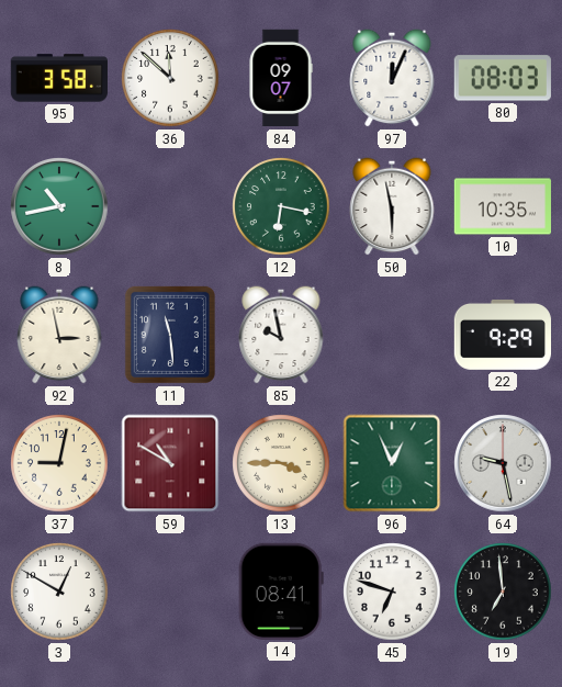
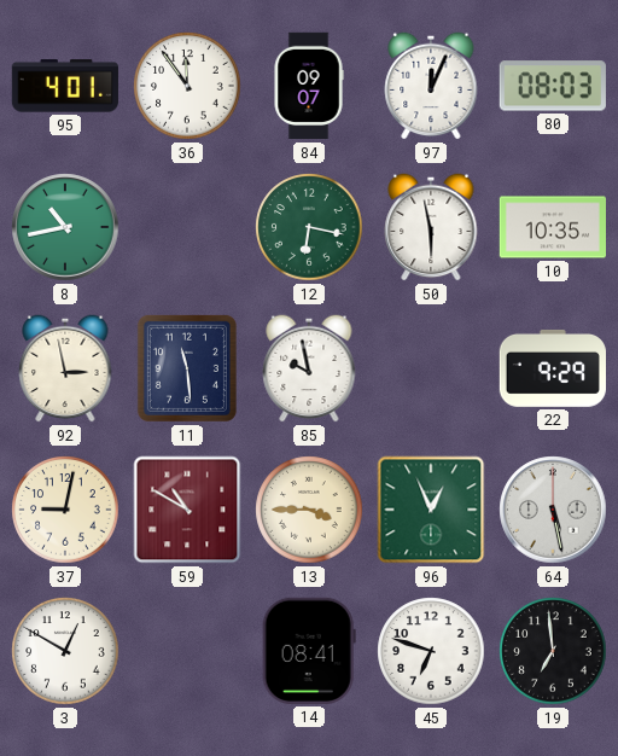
95: 3:58 -> 4:01 (64, 86)
36: 11:52 -> 11:54 (187, 86)
64: 9:28 -> 5:28 (553, 510)
